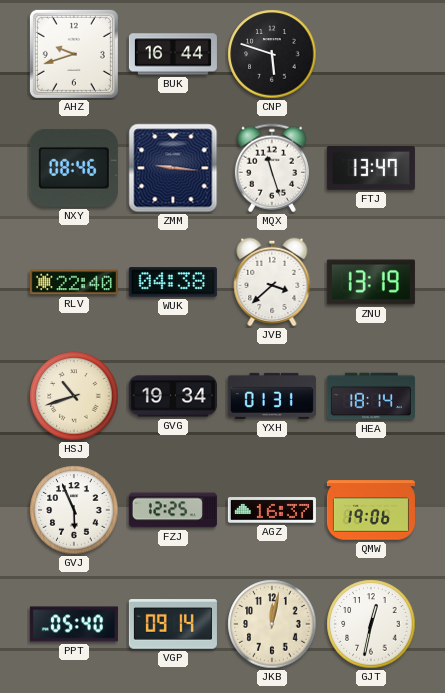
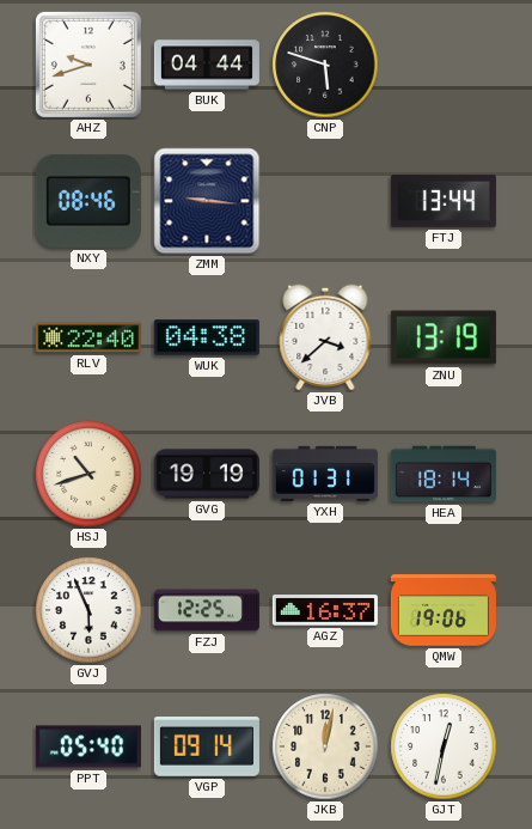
BUK: 16:44 -> 04:44 (207, 65)
MQX: 11:27 -> none (272, 168)
FTJ: 13:47 -> 13:44 (444, 201)
GVG: 19:34 -> 19:19 (207, 474)
